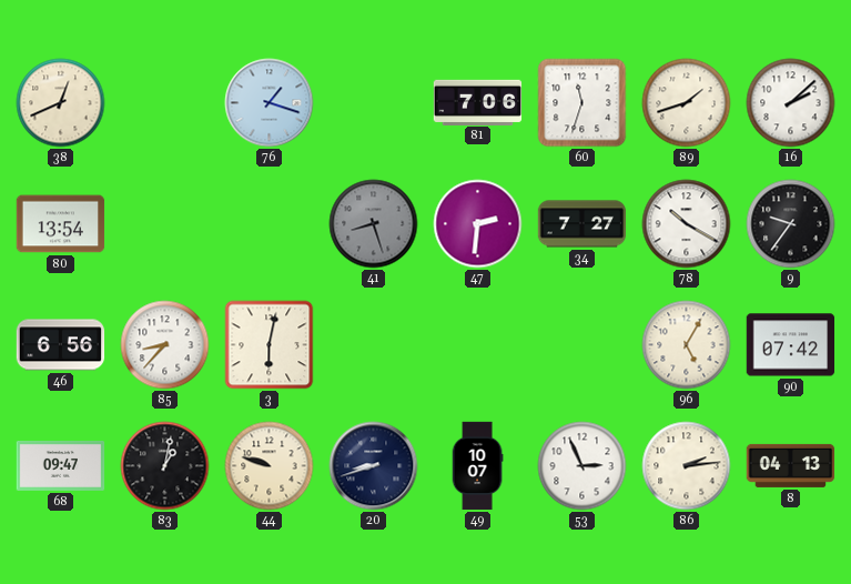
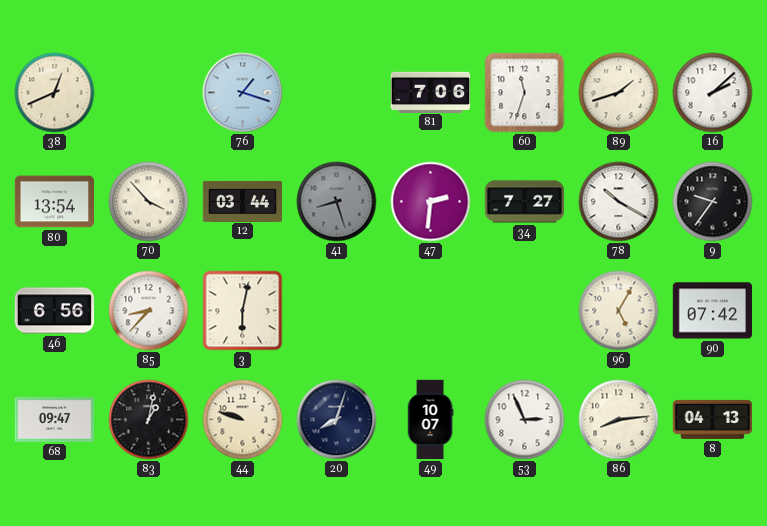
70: none -> 3:53 (149, 202)
12: none -> 03:44 (243, 201)
20: 8:42 -> 8:03 (337, 420)
86: 2:14 -> 8:14 (619, 420)
